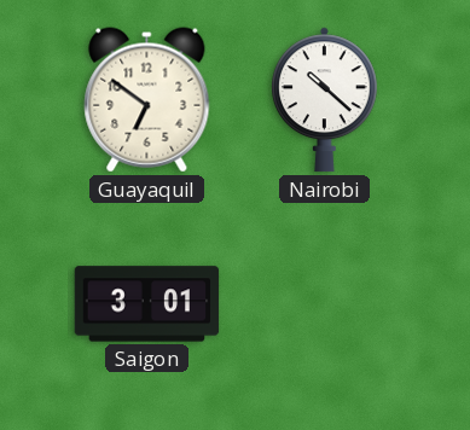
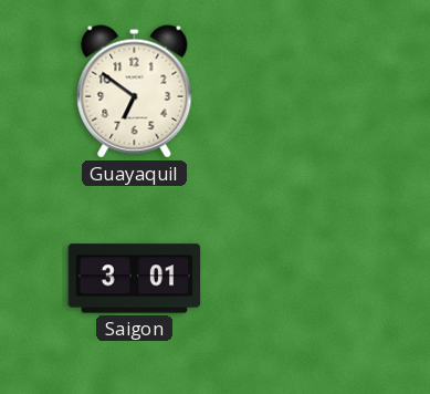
Nairobi: 10:22 -> none (324, 100)
